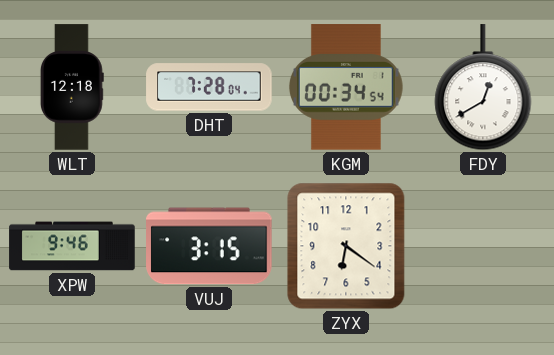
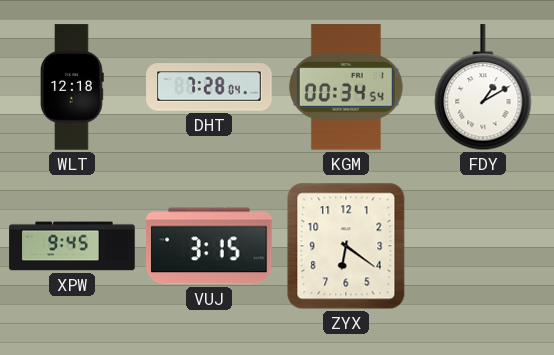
FDY: 12:40 -> 1:10 (483, 88)
XPW: 9:46 -> 9:45 (72, 246)
